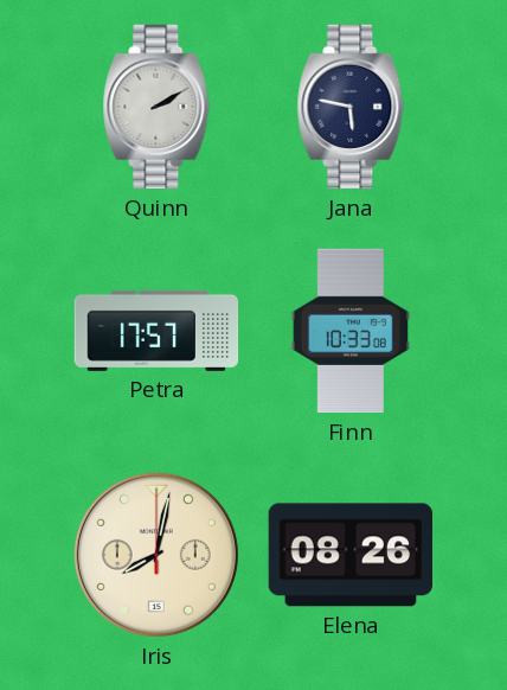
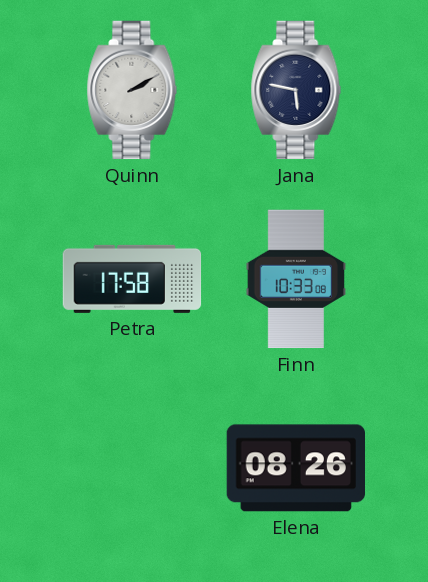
Petra: 17:57 -> 17:58 (132, 279)
Iris: 8:02 -> none (156, 555)
